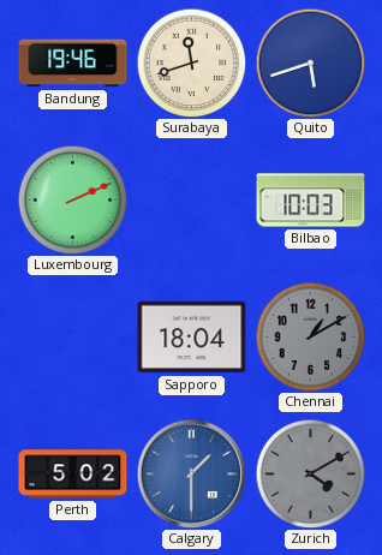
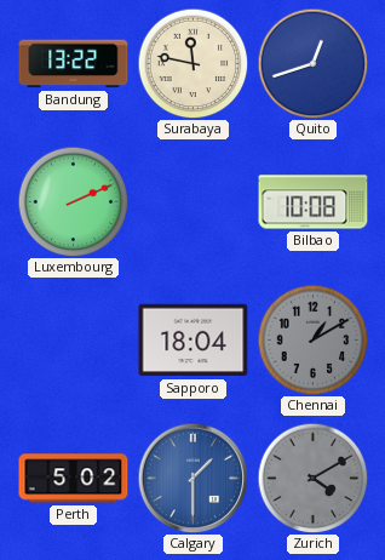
Bandung: 19:46 -> 13:22 (74, 64)
Surabaya: 11:42 -> 11:47 (192, 63)
Quito: 5:42 -> 12:42 (312, 63)
Bilbao: 10:03 -> 10:08 (314, 202)
